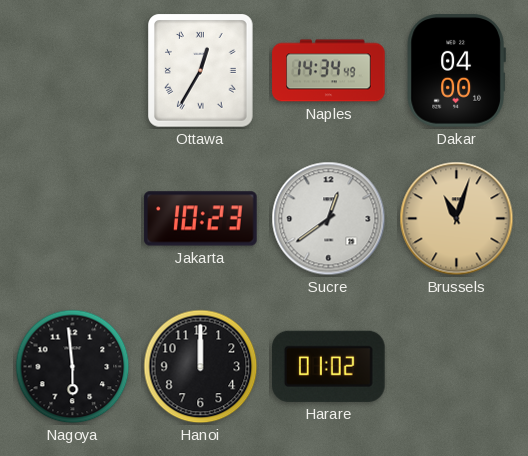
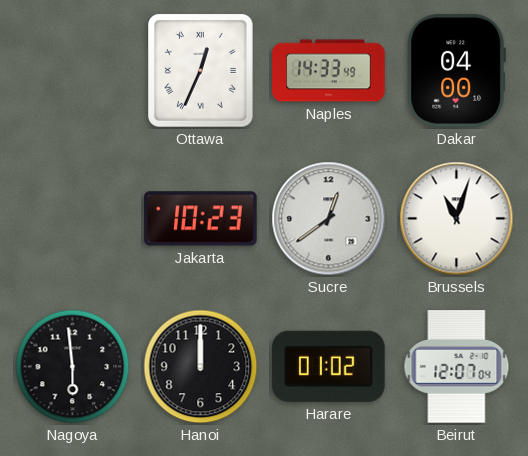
Ottawa: 12:35 -> 12:34 (201, 71)
Naples: 14:34 -> 14:33 (329, 71)
Brussels dial: champagne -> white (457, 219)
Beirut: none -> 12:07 (457, 367)
